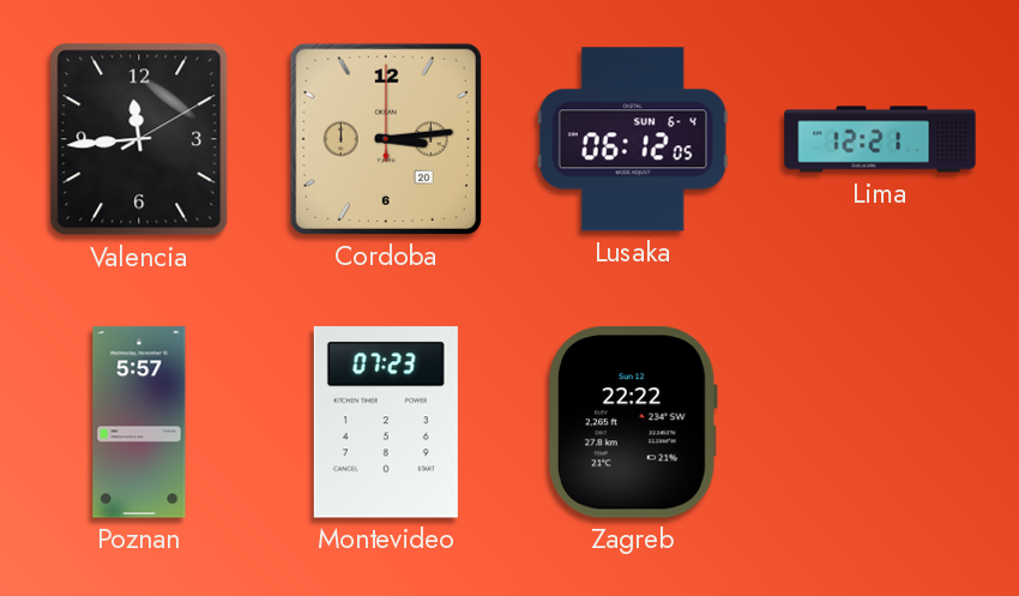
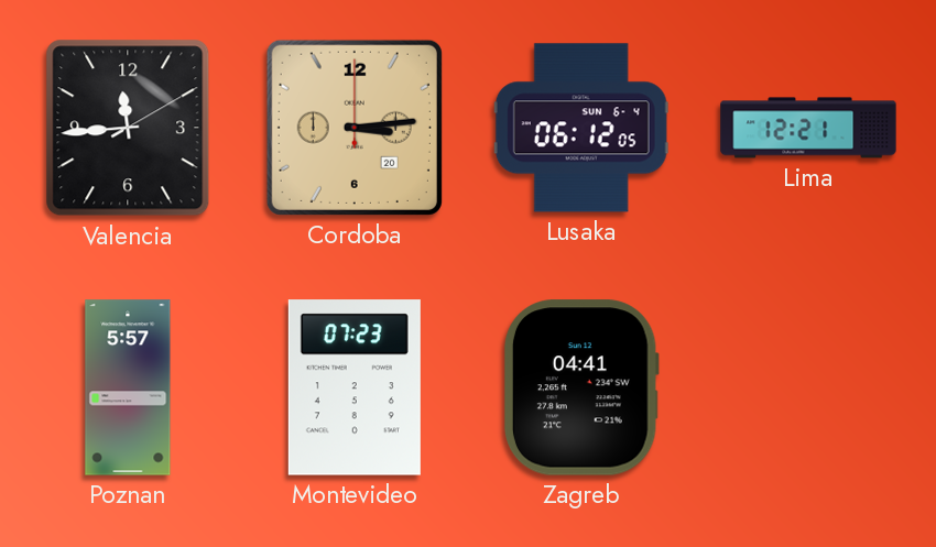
Zagreb: 22:22 -> 04:41 (581, 387)
